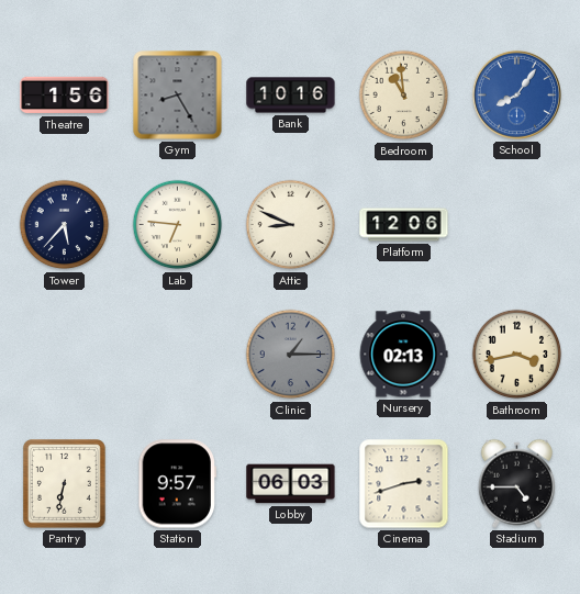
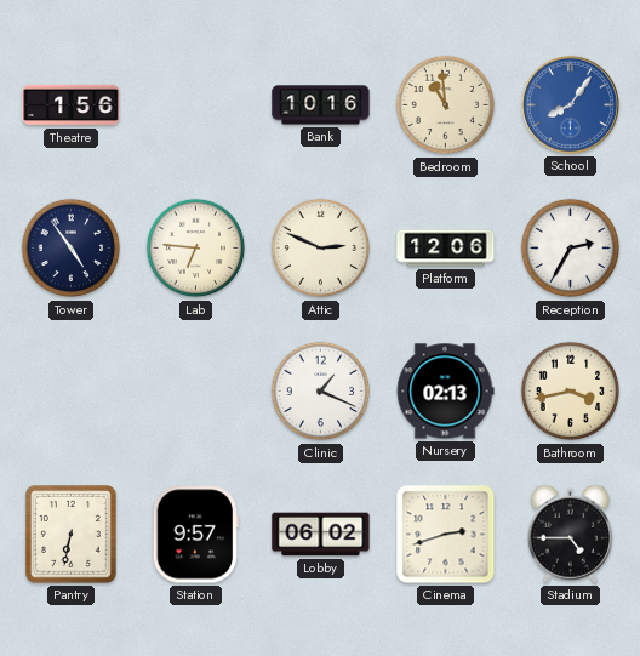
Gym: 8:25 -> none (178, 96)
Tower: 5:37 -> 4:54 (72, 249)
Attic: 8:49 -> 2:49 (321, 249)
Reception: none -> 2:35 (571, 249)
Clinic: 1:15 -> 1:19 (321, 392)
Clinic dial: grey -> white (321, 392)
Lobby: 06:03 -> 06:02 (321, 535)
